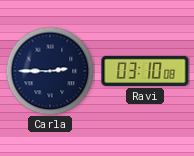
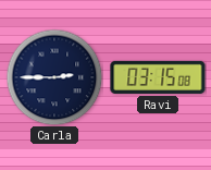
Ravi: 03:10 -> 03:15 (158, 77)
